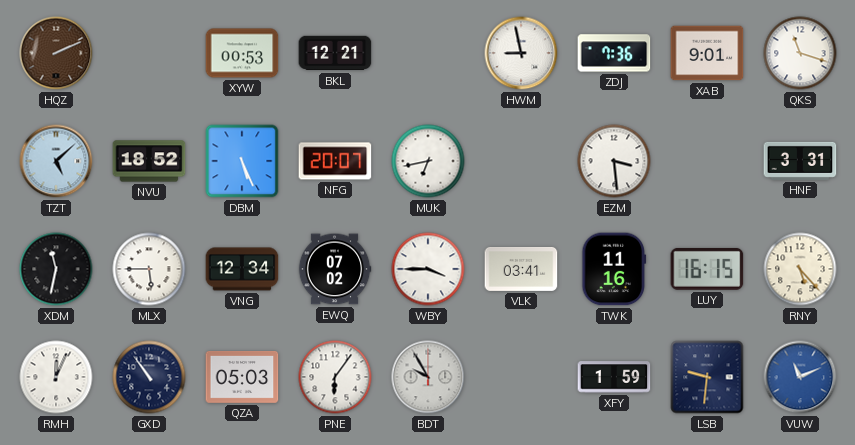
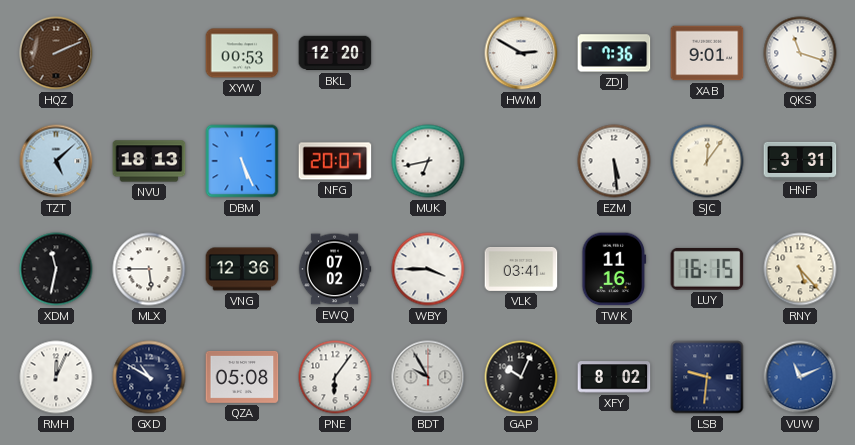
BKL: 12:21 -> 12:20 (335, 53)
HWM: 8:58 -> 2:50 (521, 53)
NVU: 18:52 -> 18:13 (149, 161)
EZM: 3:29 -> 5:29 (614, 161)
SJC: none -> 12:06 (707, 161)
VNG: 12:34 -> 12:36 (242, 269)
GXD: 10:54 -> 10:50 (149, 377)
QZA: 05:03 -> 05:08 (242, 378)
GAP: none -> 10:04 (521, 377)
XFY: 1:59 -> 8:02 (614, 377)
